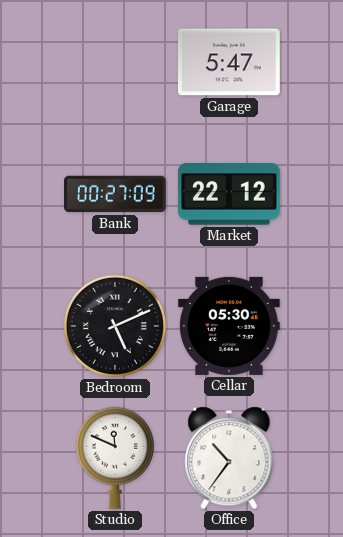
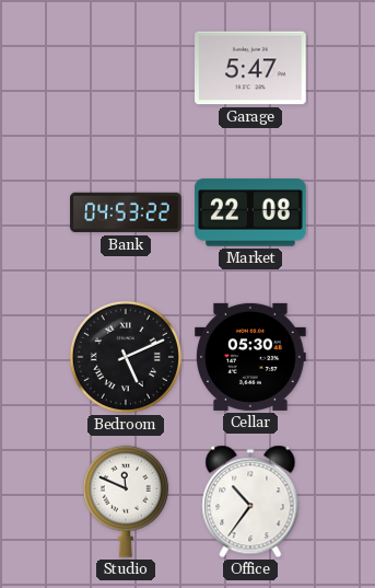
Bank: 00:27 -> 04:53 (126, 212)
Market: 22:12 -> 22:08 (251, 212)
